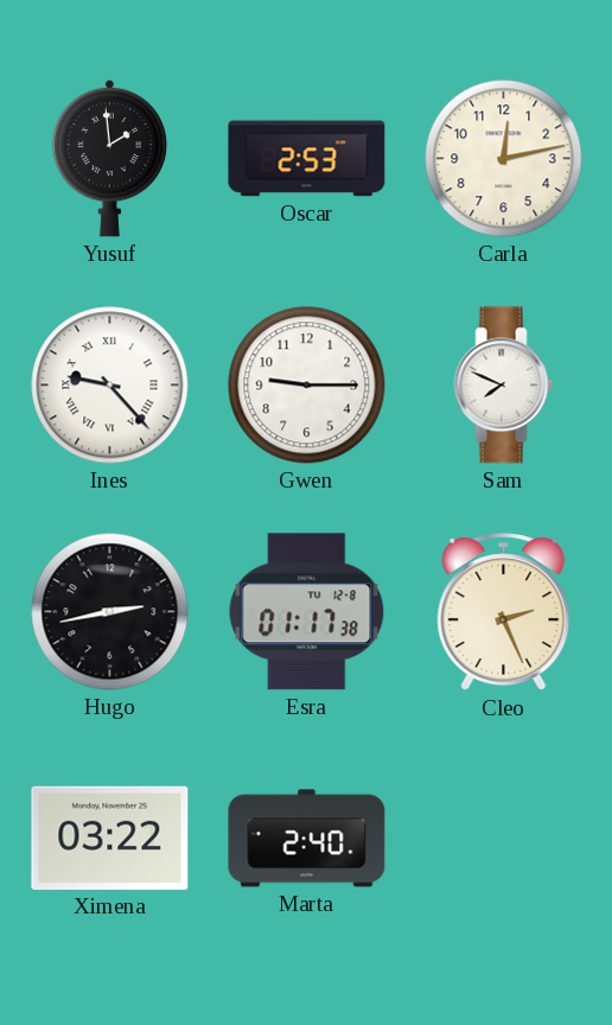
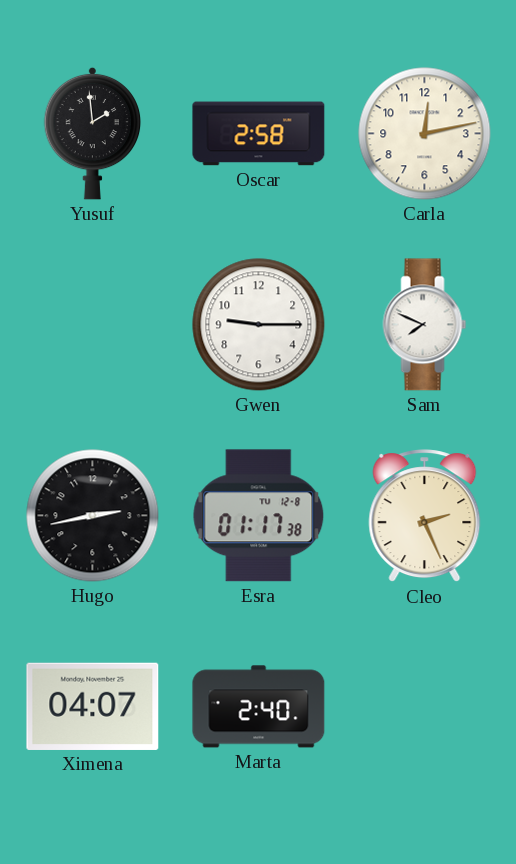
Oscar: 2:53 -> 2:58 (259, 134)
Ines: 9:23 -> none (110, 386)
Ximena: 03:22 -> 04:07 (93, 706)
